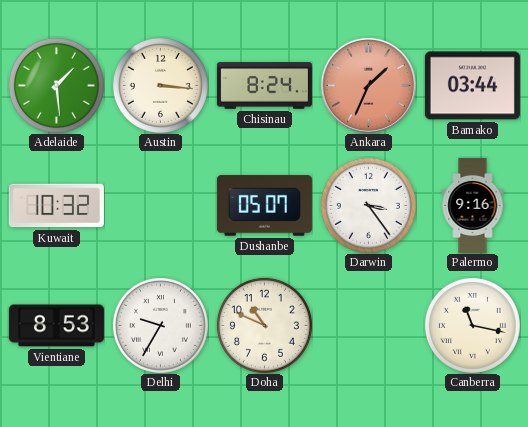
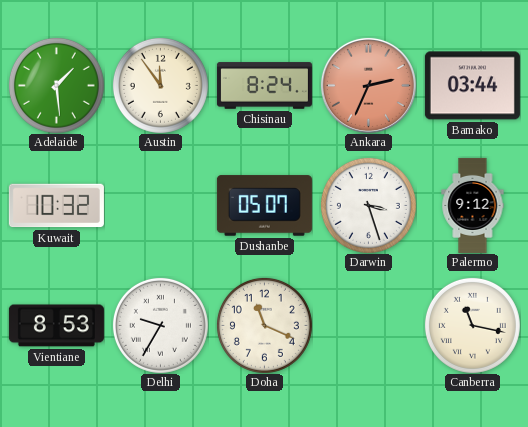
Austin: 3:16 -> 11:54 (160, 85)
Ankara: 1:34 -> 2:34 (368, 85)
Darwin: 3:24 -> 3:27 (368, 205)
Palermo: 9:16 -> 9:12 (473, 205)
Doha: 10:49 -> 11:19 (264, 325)
